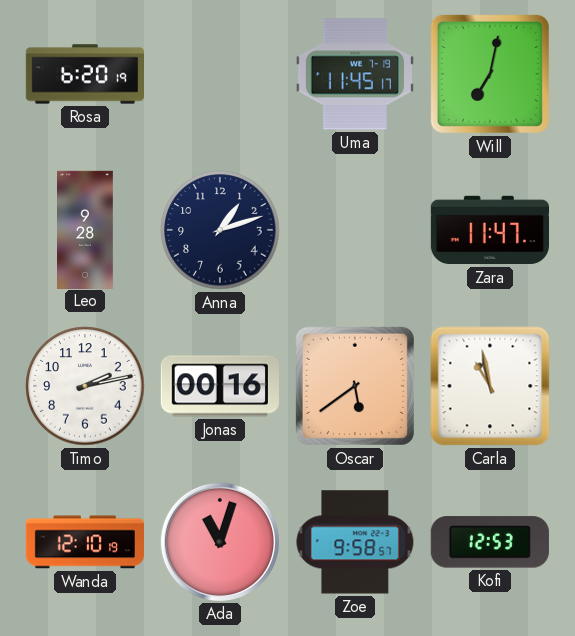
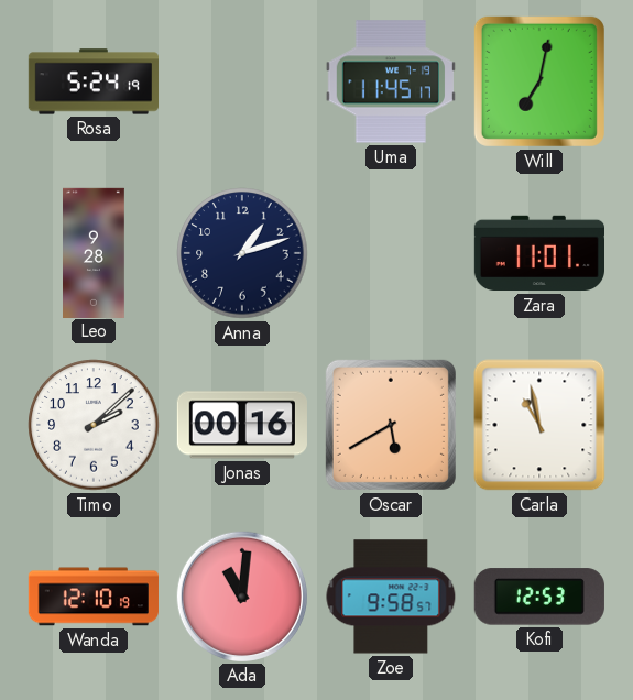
Rosa: 6:20 -> 5:24 (92, 81)
Zara: 11:47 -> 11:01 (538, 253)
Timo: 2:13 -> 2:08 (94, 425)
Oscar: 5:39 -> 5:40 (391, 425)
Ada: 11:03 -> 11:01 (242, 597)
